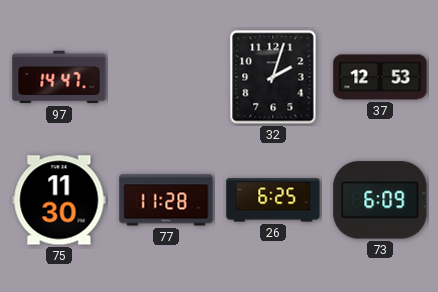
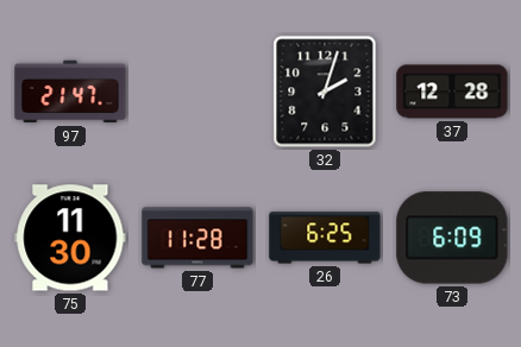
97: 14:47 -> 21:47 (70, 92)
37: 12:53 -> 12:28 (452, 92)
